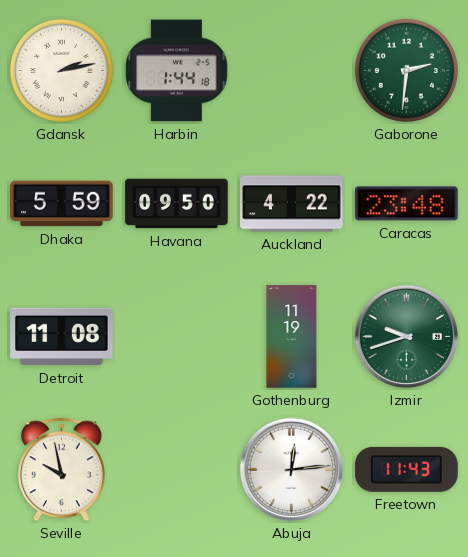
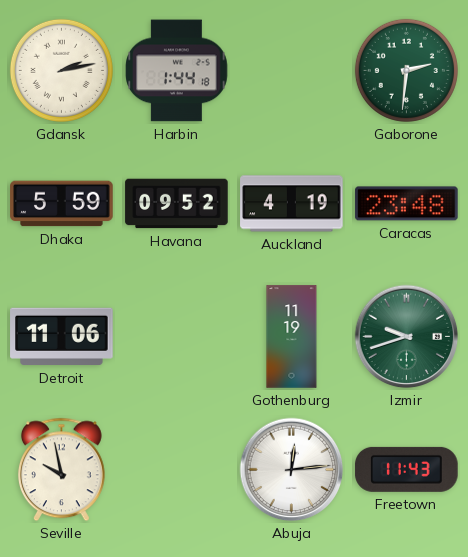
Havana: 09:50 -> 09:52 (177, 204)
Auckland: 4:22 -> 4:19 (292, 204)
Detroit: 11:08 -> 11:06 (62, 337)
